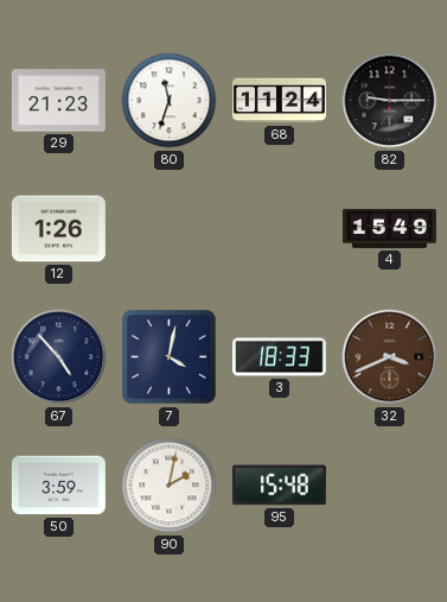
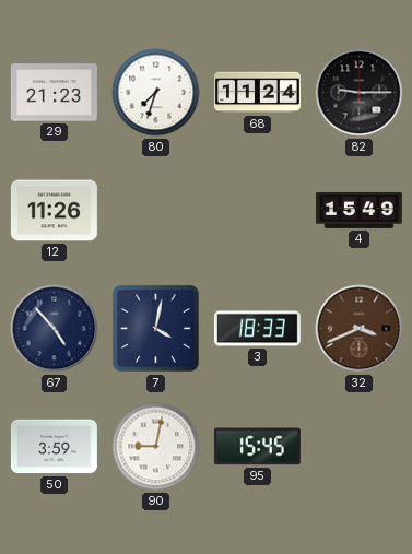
80: 11:33 -> 7:33 (156, 93)
12: 1:26 -> 11:26 (54, 211)
90: 2:02 -> 9:02 (156, 447)
95: 15:48 -> 15:45 (257, 447)
